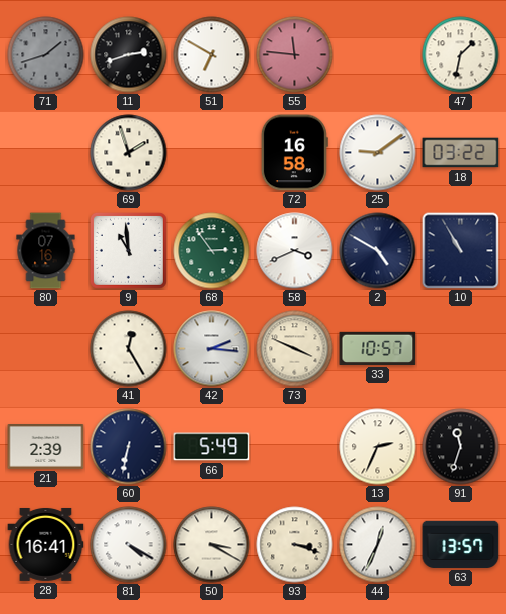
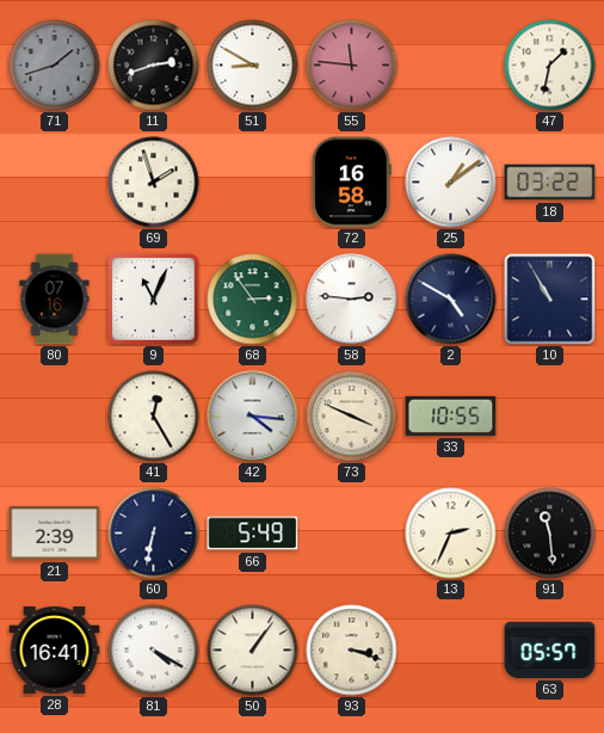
51: 6:50 -> 8:50 (253, 66)
25: 9:09 -> 1:09 (451, 183)
9: 10:59 -> 11:04 (153, 298)
58: 3:41 -> 2:46 (352, 300)
42: 2:16 -> 4:16 (253, 417)
33: 10:57 -> 10:55 (451, 415)
91: 11:33 -> 11:29 (550, 534)
50: 3:20 -> 1:06 (253, 651)
44: 12:34 -> none (378, 545)
63: 13:57 -> 05:57 (550, 649)
